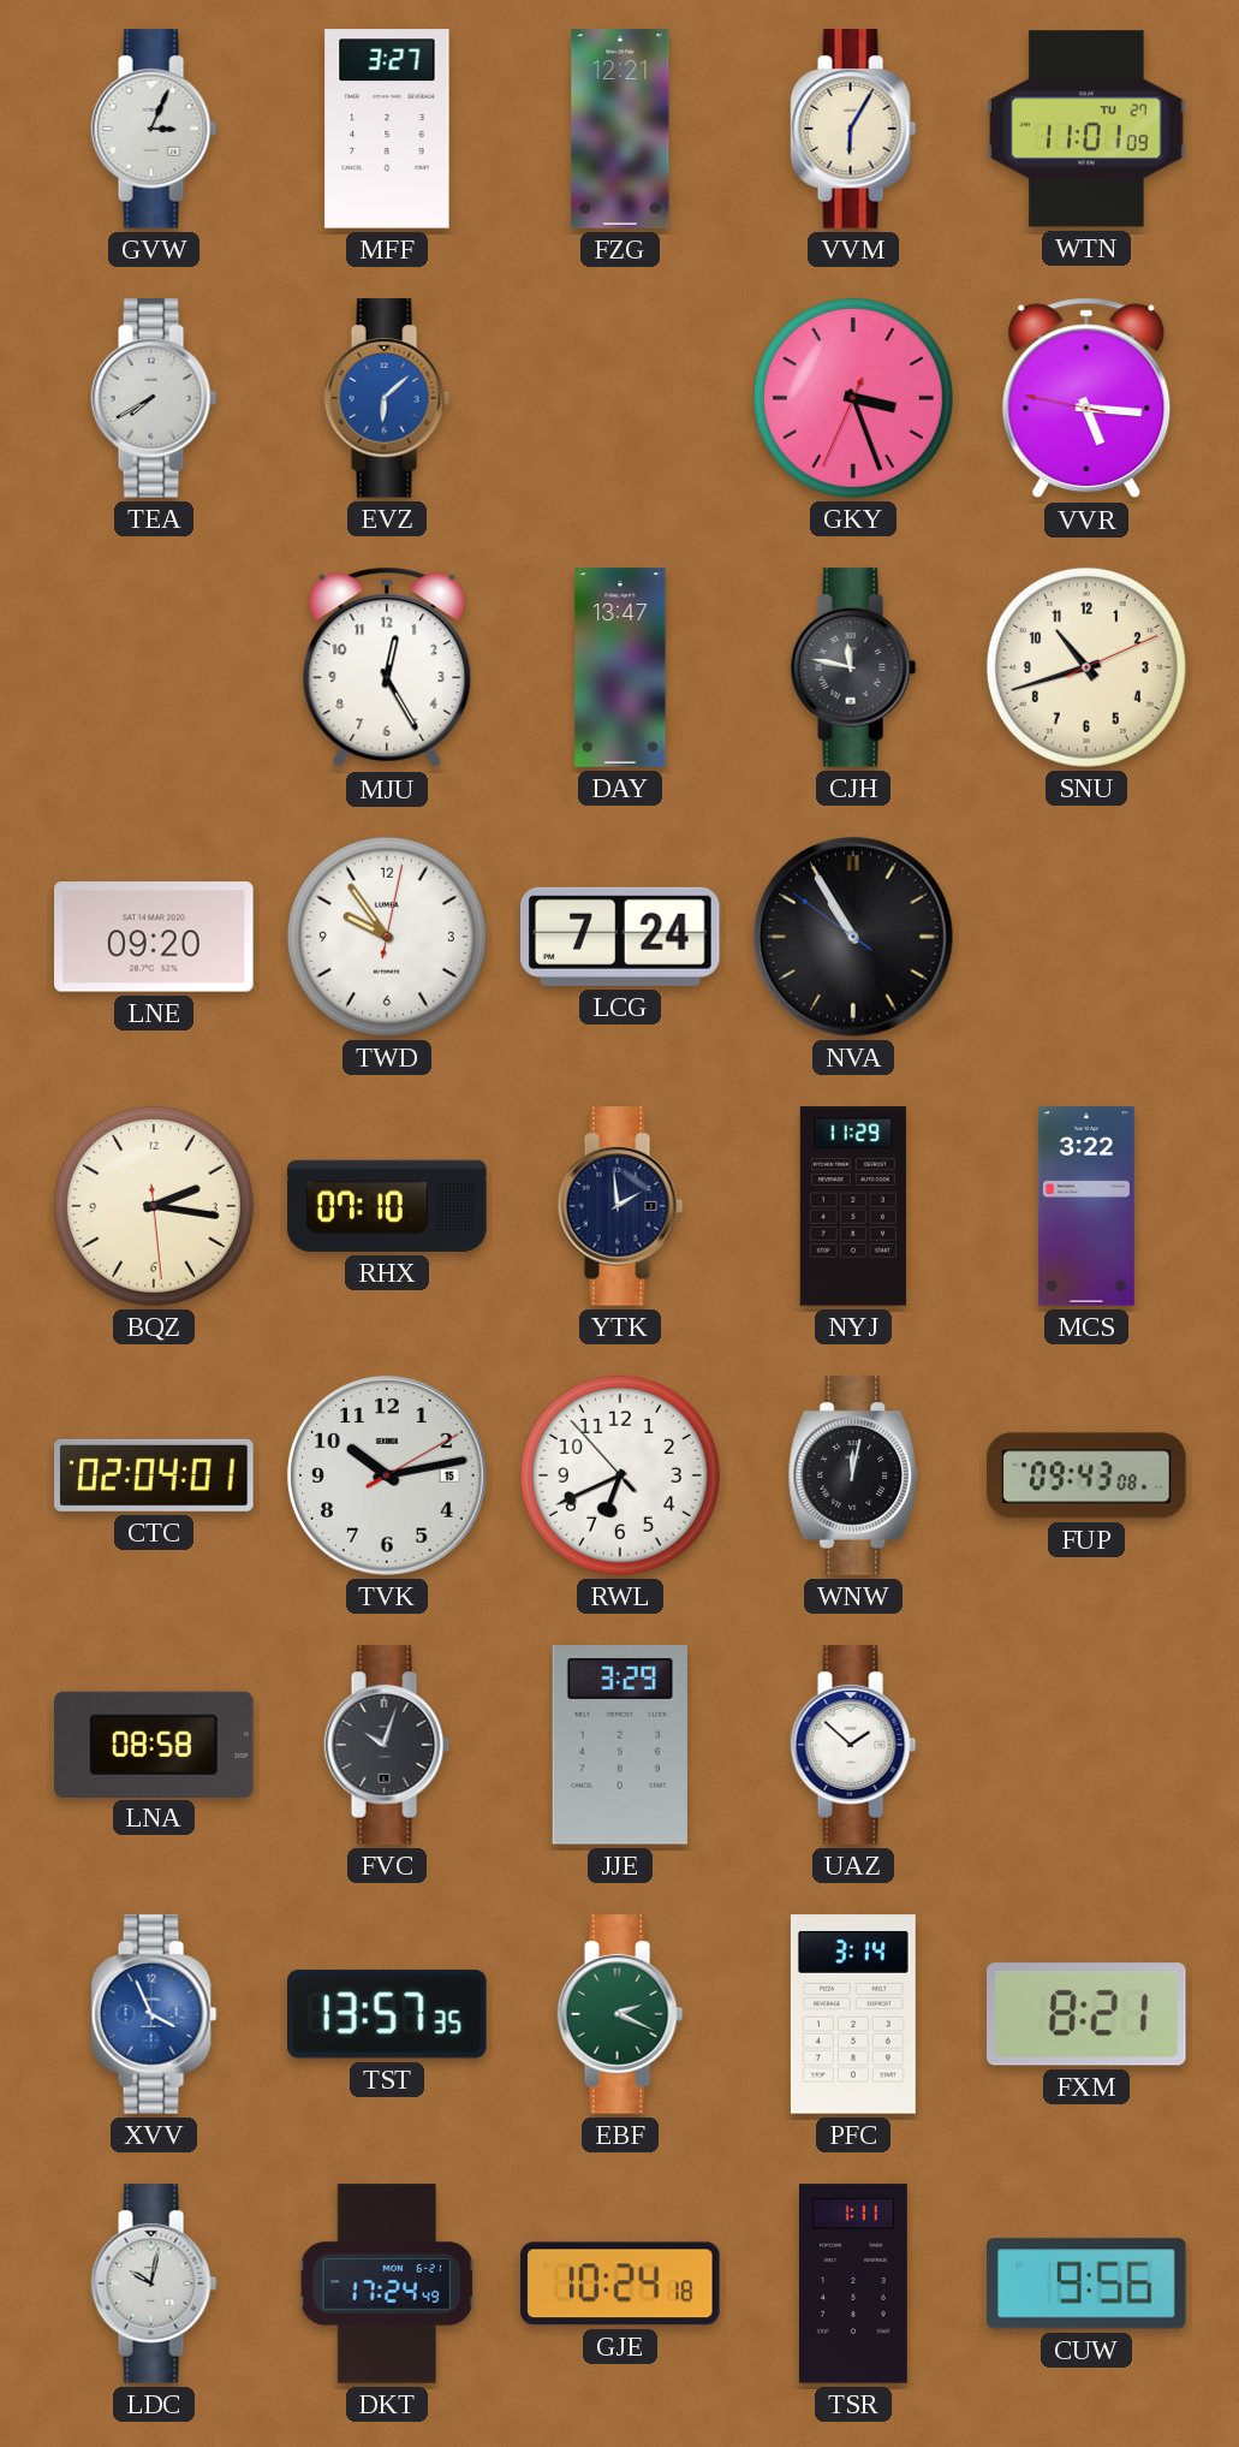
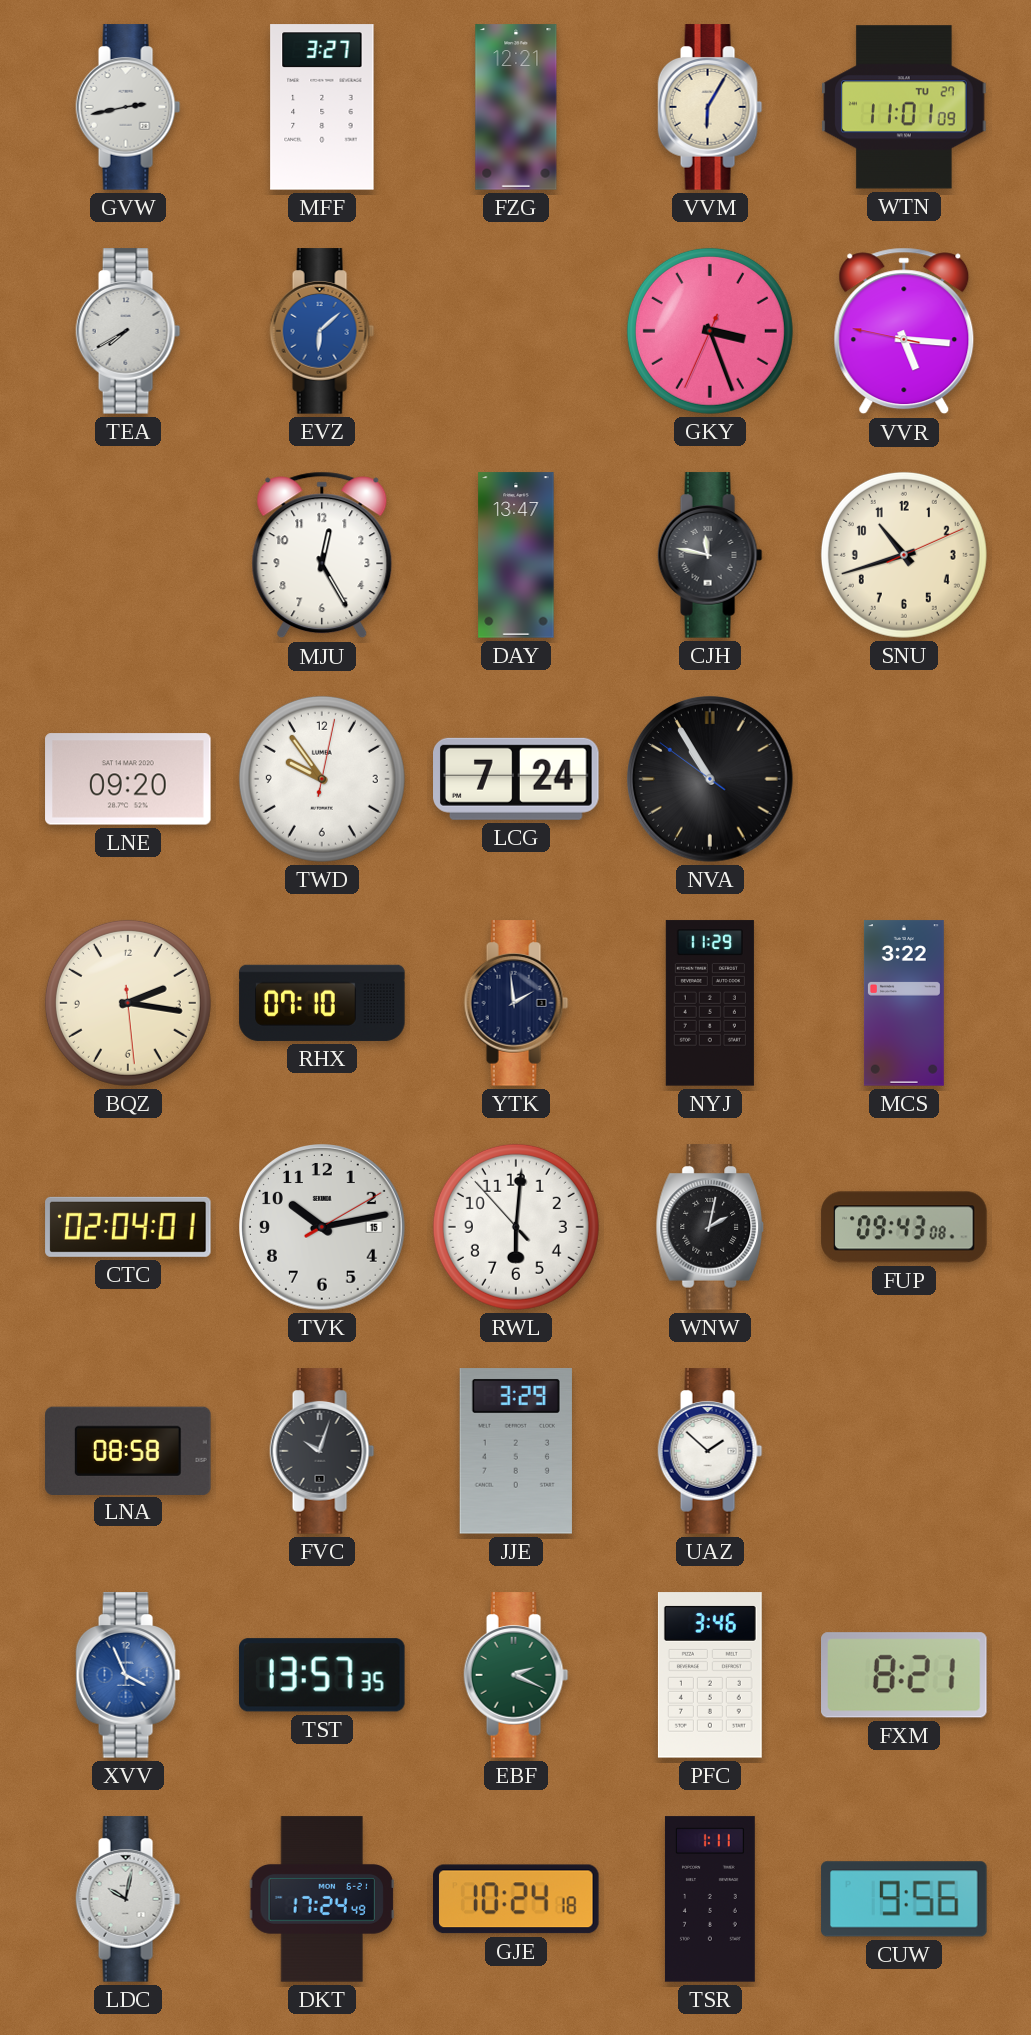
GVW: 3:04 -> 2:43 (128, 107)
RWL: 6:40 -> 6:00 (516, 1227)
WNW: 12:02 -> 2:02 (710, 1227)
PFC: 3:14 -> 3:46 (710, 1675)
